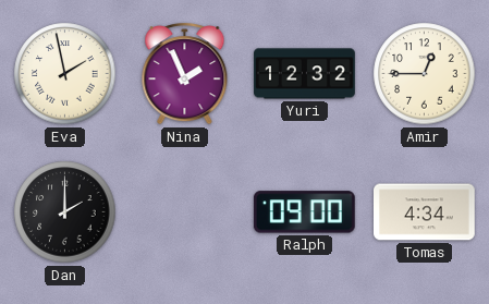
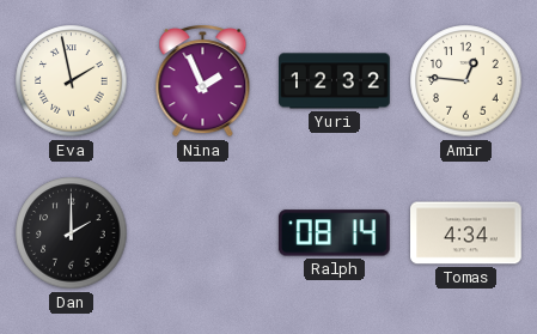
Amir: 12:45 -> 12:46 (466, 81)
Ralph: 09:00 -> 08:14 (334, 233)
